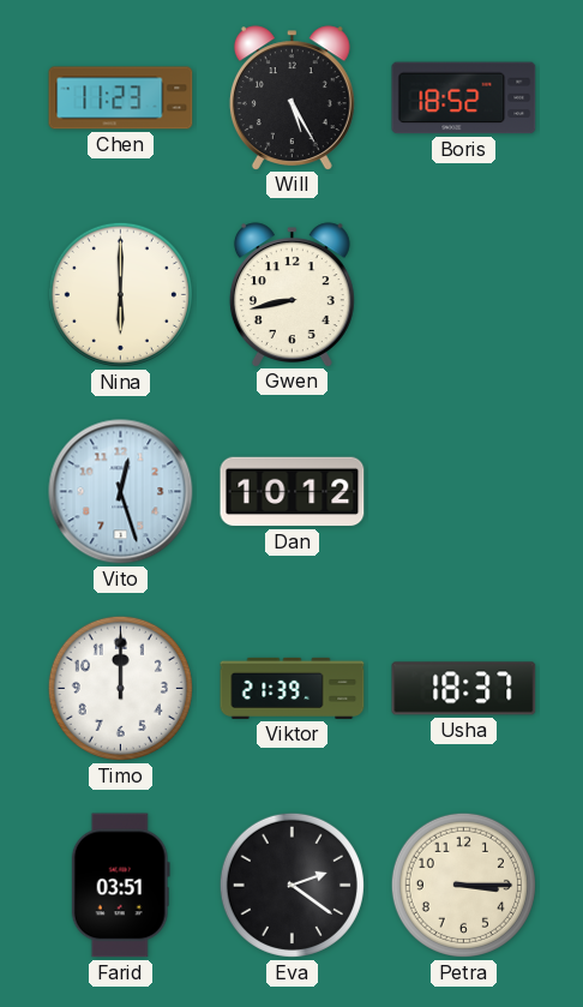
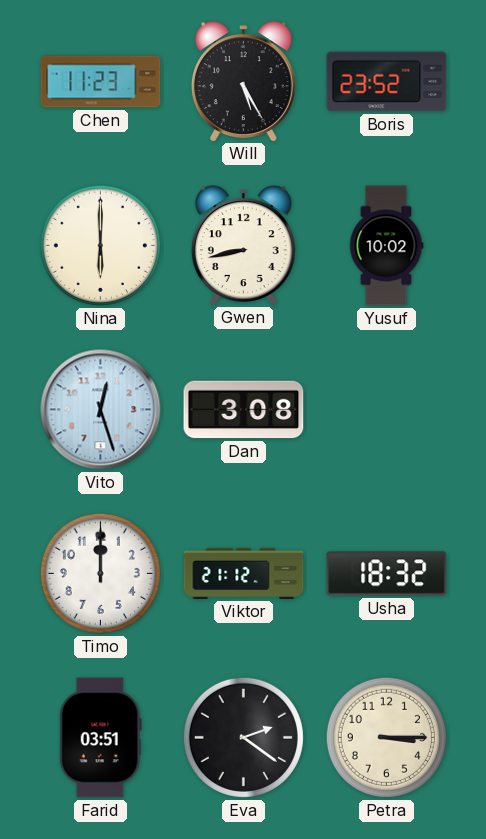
Boris: 18:52 -> 23:52 (387, 82)
Yusuf: none -> 10:02 (386, 246)
Dan: 10:12 -> 3:08 (244, 410)
Viktor: 21:39 -> 21:12 (244, 573)
Usha: 18:37 -> 18:32 (387, 574)
